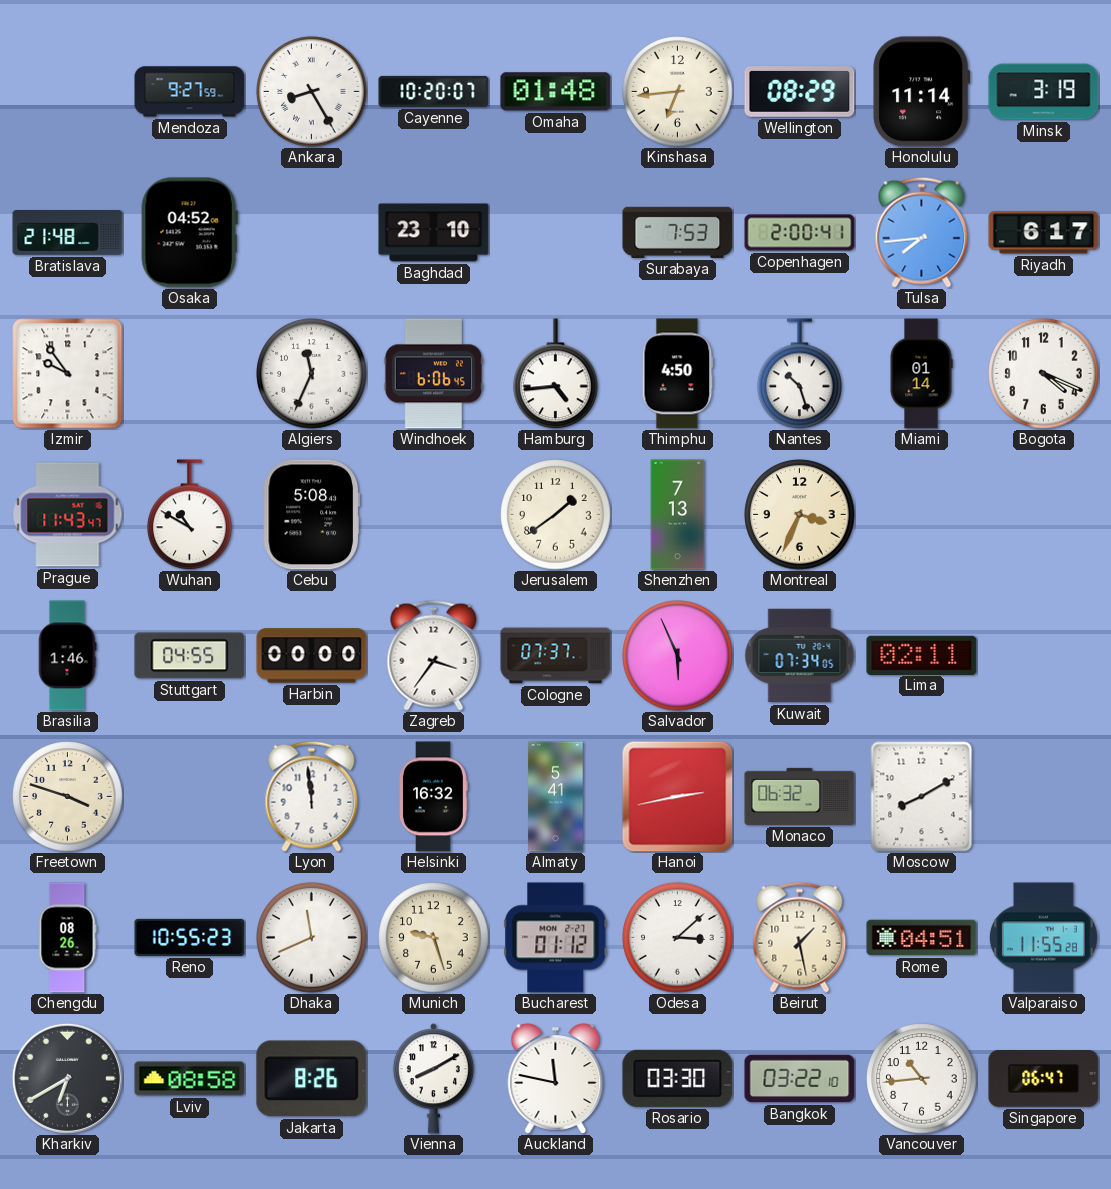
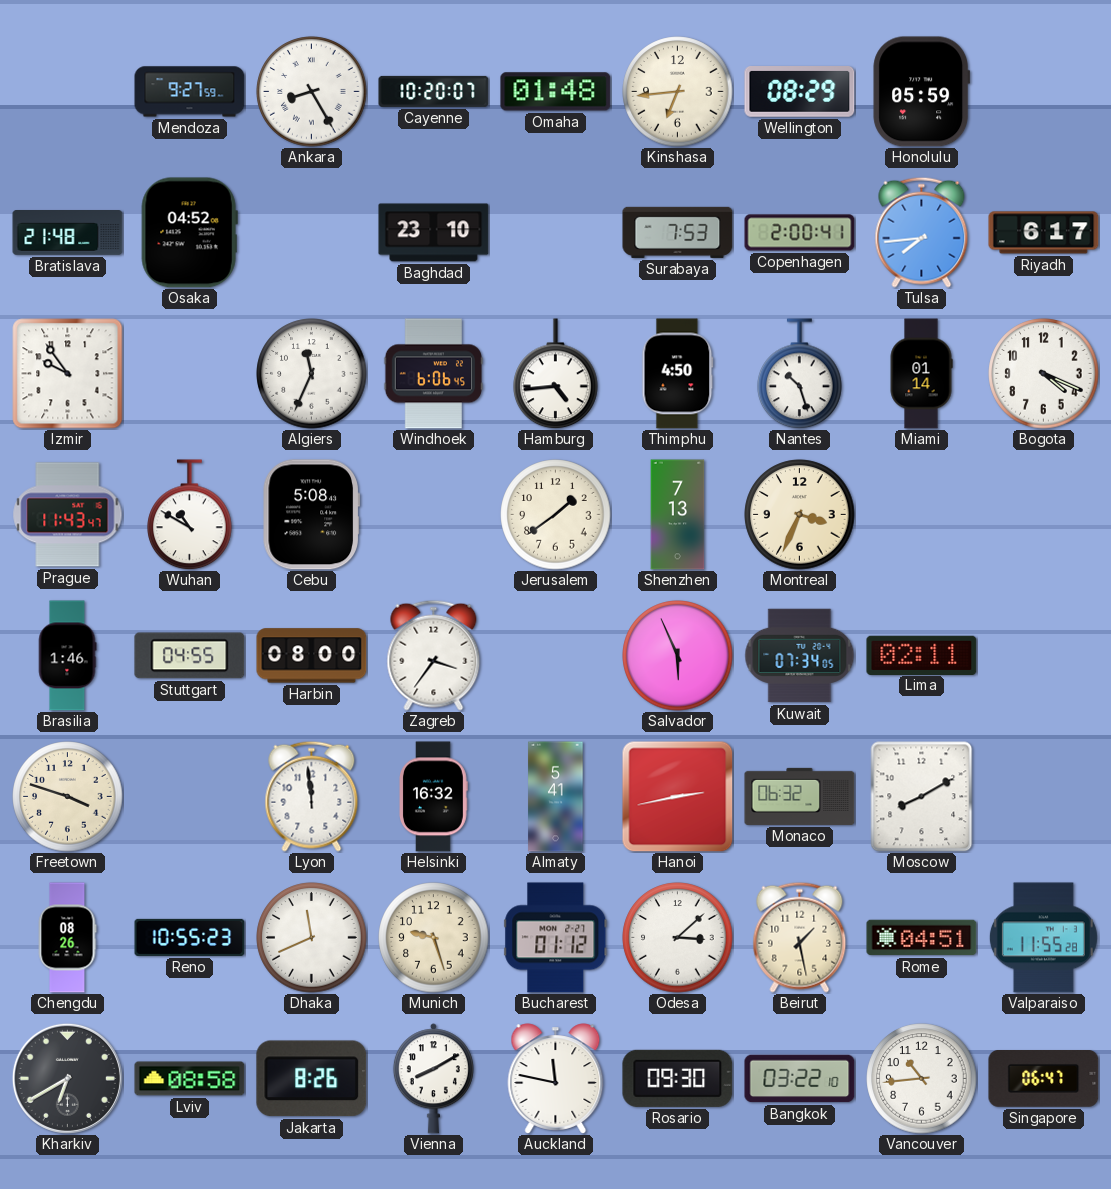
Honolulu: 11:14 -> 05:59 (922, 92)
Minsk: 3:19 -> none (1044, 92)
Harbin: 00:00 -> 08:00 (312, 656)
Cologne: 07:37 -> none (556, 656)
Rosario: 03:30 -> 09:30 (678, 1078)
